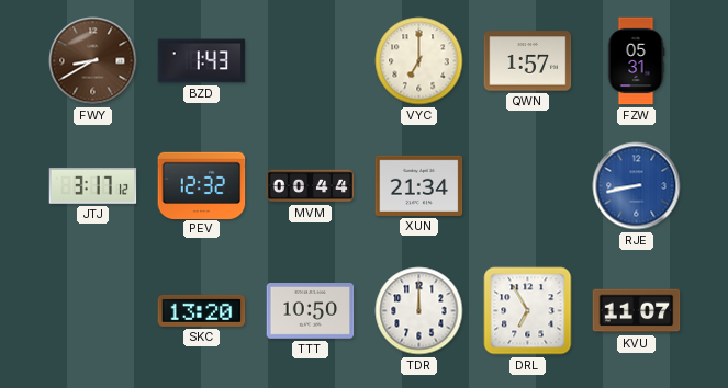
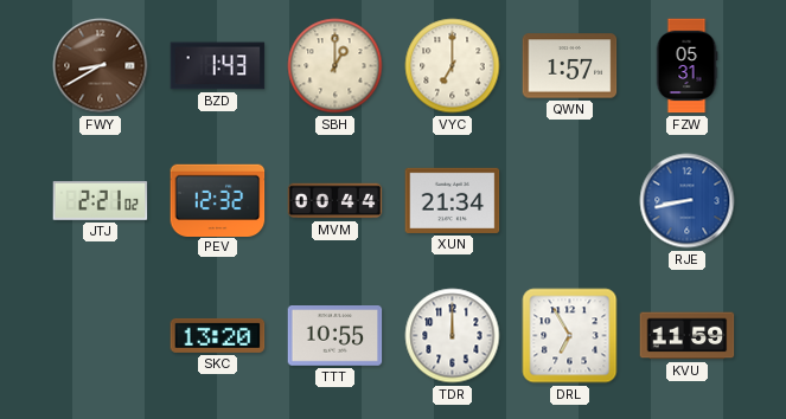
SBH: none -> 1:00 (336, 66)
JTJ: 3:17 -> 2:21 (101, 201)
TTT: 10:50 -> 10:55 (336, 336)
KVU: 11:07 -> 11:59 (688, 336)
